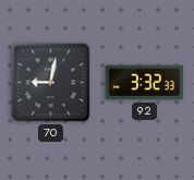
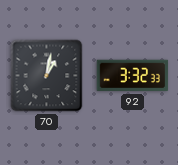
70: 9:02 -> 1:02 (47, 76)
